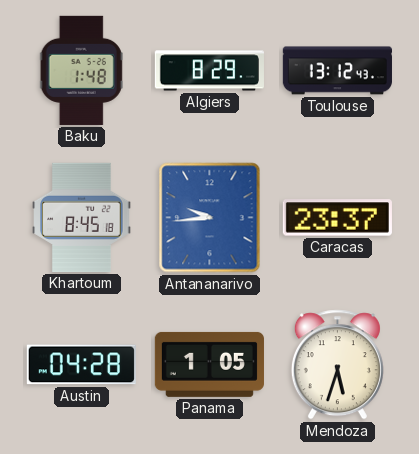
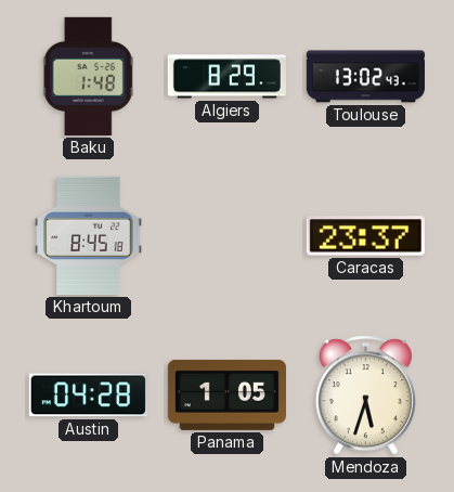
Toulouse: 13:12 -> 13:02 (365, 77)
Antananarivo: 9:44 -> none (210, 218)
